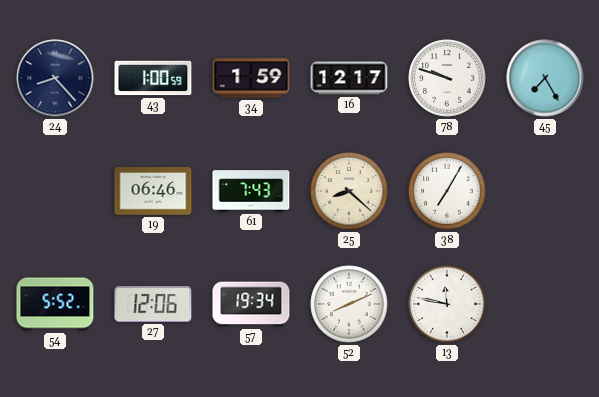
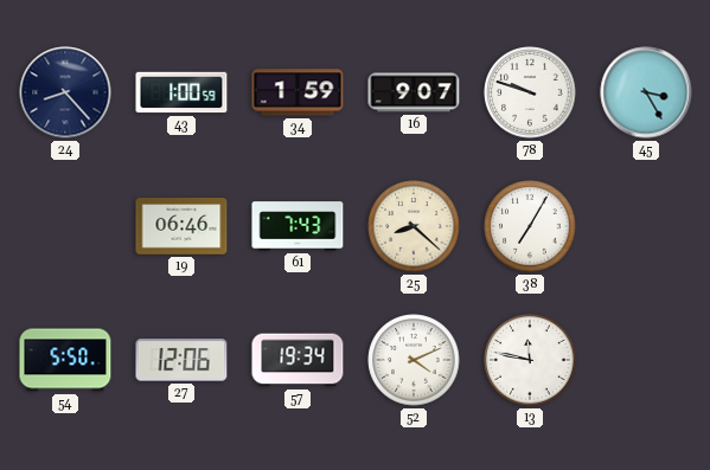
16: 12:17 -> 9:07 (414, 92)
45: 7:25 -> 3:25 (646, 92)
54: 5:52 -> 5:50 (65, 360)
52: 8:11 -> 4:11 (414, 360)
